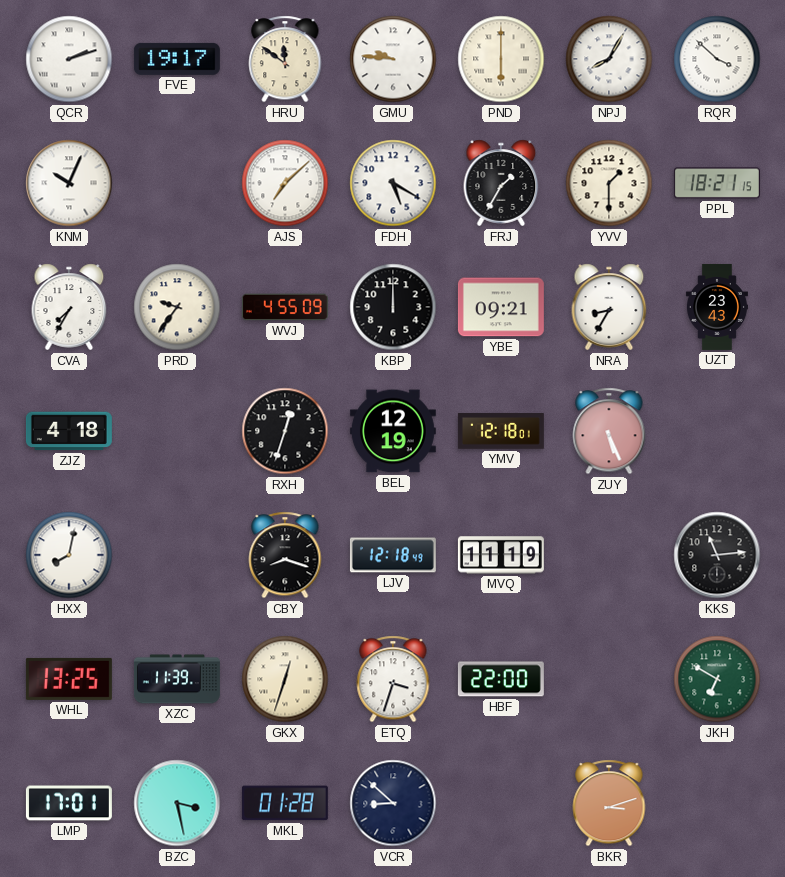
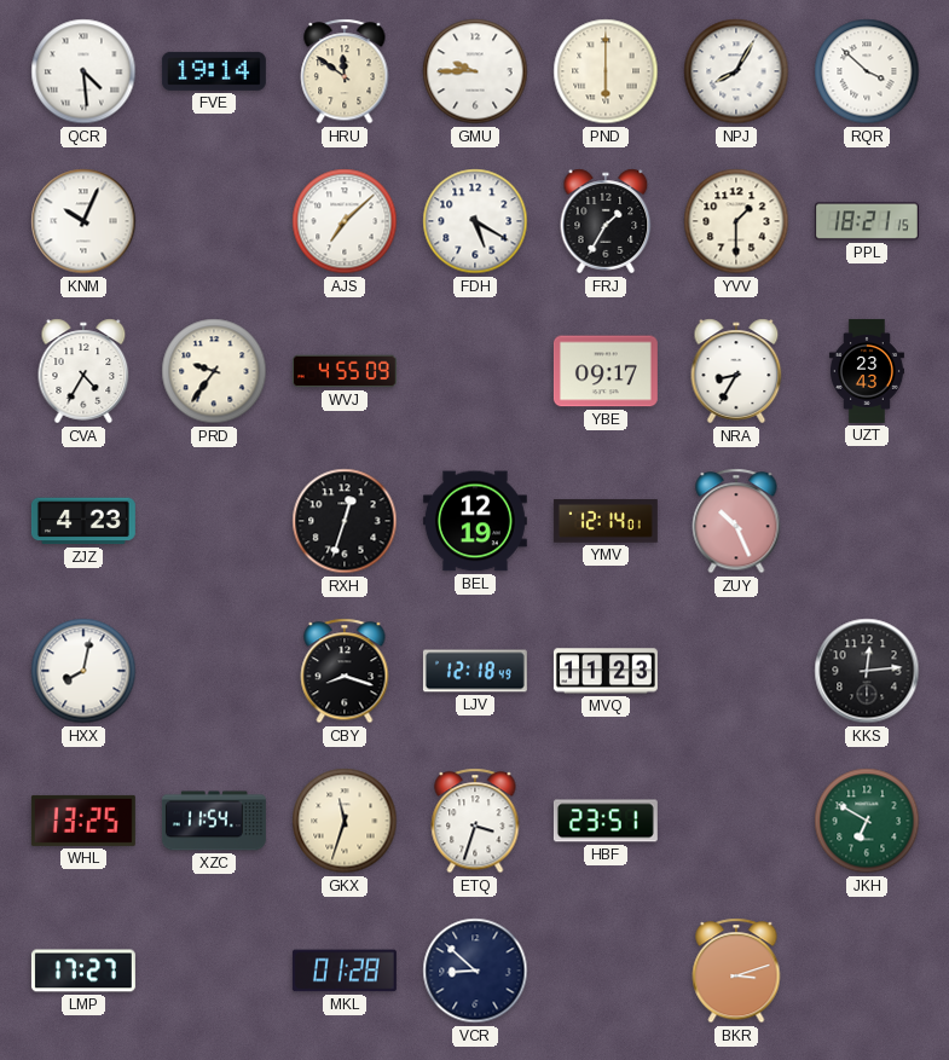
QCR: 2:12 -> 4:29 (83, 71)
FVE: 19:17 -> 19:14 (214, 71)
GMU: 9:46 -> 9:45 (475, 71)
CVA: 7:35 -> 4:35 (83, 371)
KBP: 12:00 -> none (393, 307)
YBE: 09:21 -> 09:17 (606, 371)
ZJZ: 4:18 -> 4:23 (83, 521)
YMV: 12:18 -> 12:14 (606, 521)
ZUY: 5:26 -> 10:26 (736, 521)
MVQ: 11:19 -> 11:23 (606, 671)
KKS: 11:14 -> 12:14 (867, 671)
XZC: 11:39 -> 11:54 (214, 821)
GKX: 12:33 -> 11:33 (345, 821)
HBF: 22:00 -> 23:51 (606, 821)
LMP: 17:01 -> 17:27 (83, 971)
BZC: 3:28 -> none (177, 803)
